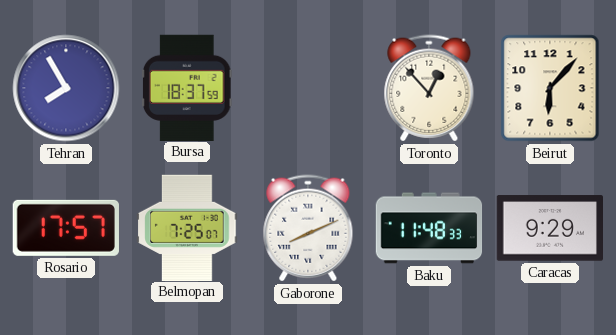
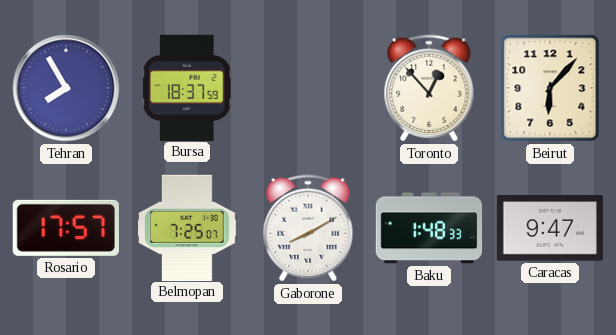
Gaborone: 8:11 -> 8:10 (308, 228)
Baku: 11:48 -> 1:48 (429, 228)
Caracas: 9:29 -> 9:47 (549, 228)
